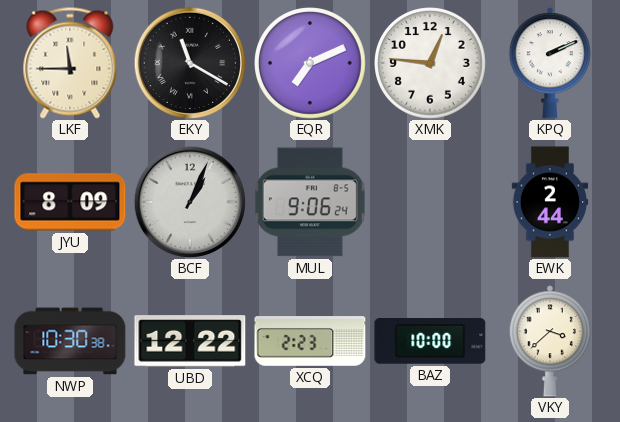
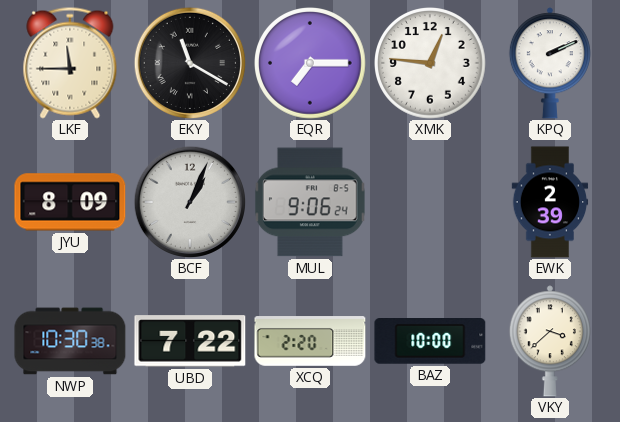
EQR: 7:11 -> 7:15 (311, 64)
EWK: 2:44 -> 2:39 (550, 202)
UBD: 12:22 -> 7:22 (190, 341)
XCQ: 2:23 -> 2:20 (310, 341)
